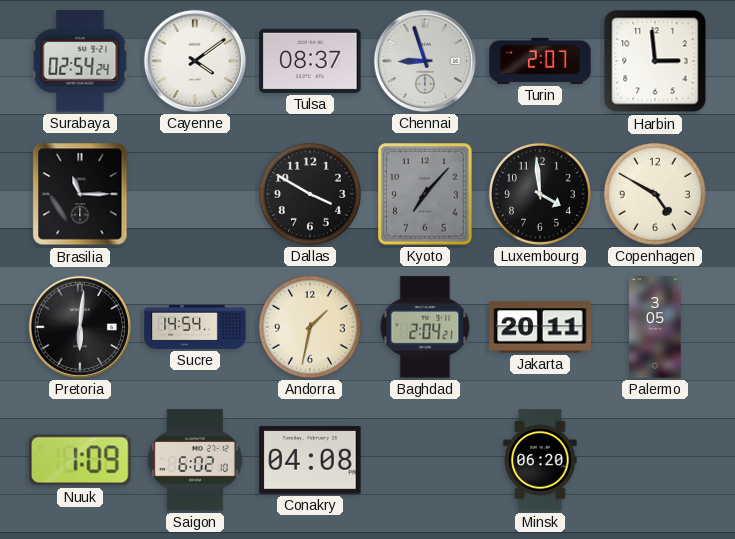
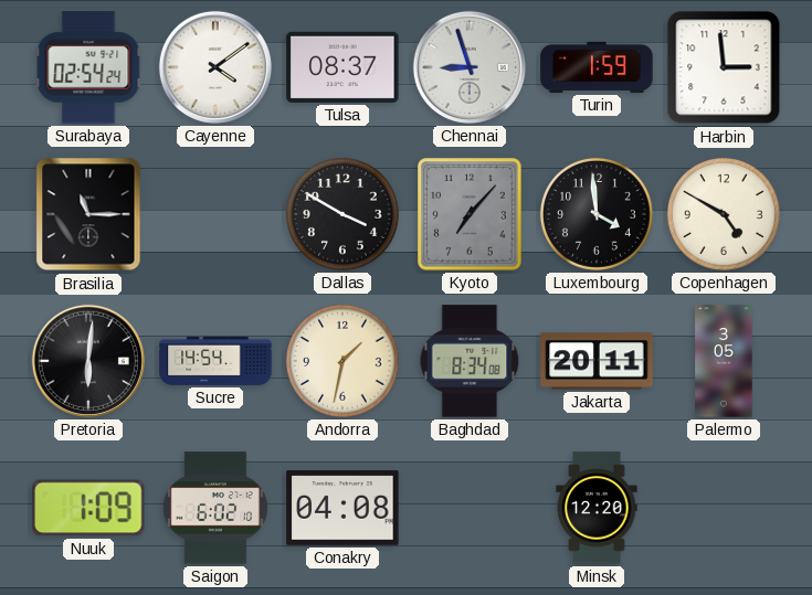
Turin: 2:07 -> 1:59 (597, 67)
Baghdad: 2:04 -> 8:34 (470, 361)
Minsk: 06:20 -> 12:20 (597, 508)
